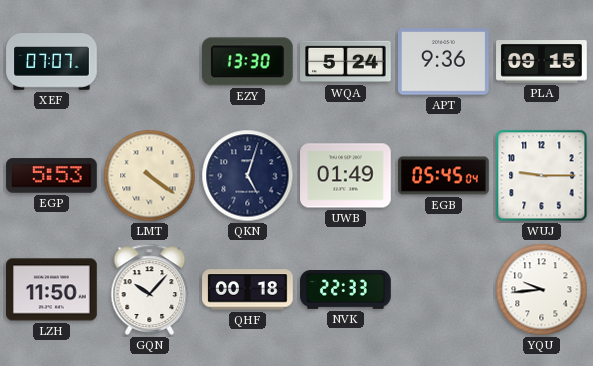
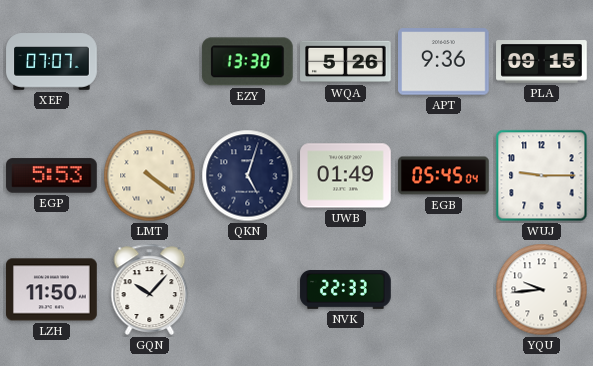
WQA: 5:24 -> 5:26 (346, 62)
QHF: 00:18 -> none (248, 290)
